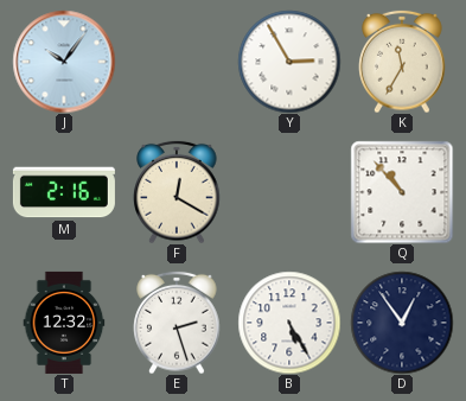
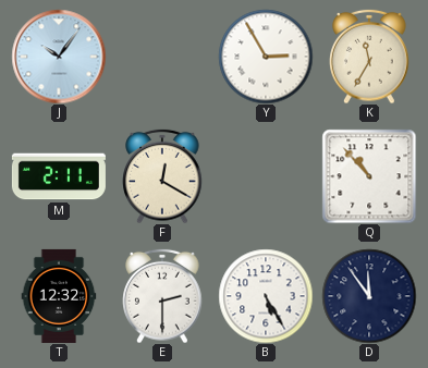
M: 2:16 -> 2:11 (59, 176)
E: 2:27 -> 2:30 (162, 296)
D: 12:54 -> 11:54 (369, 296)
